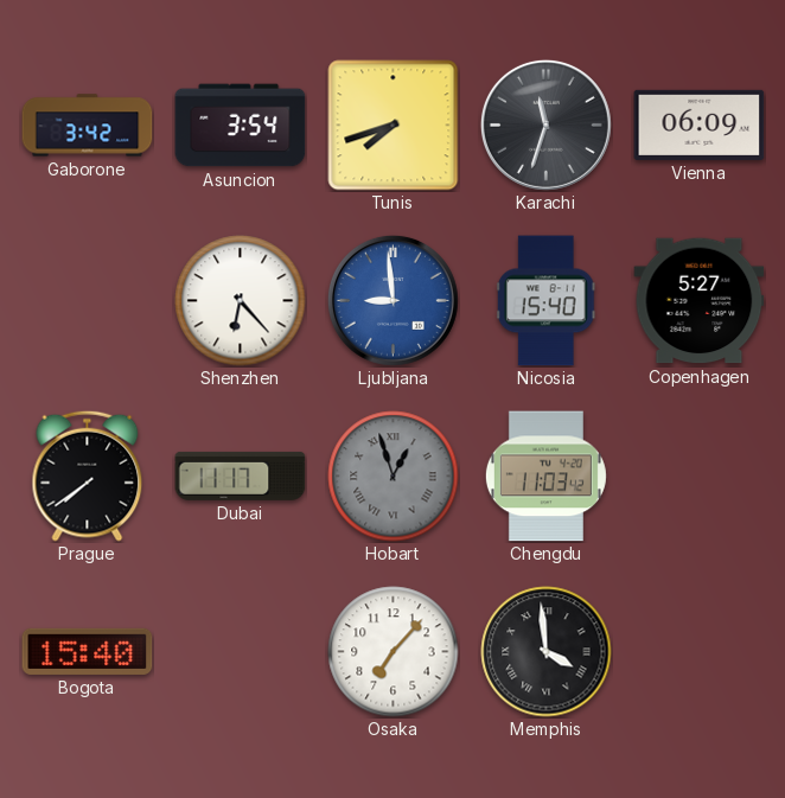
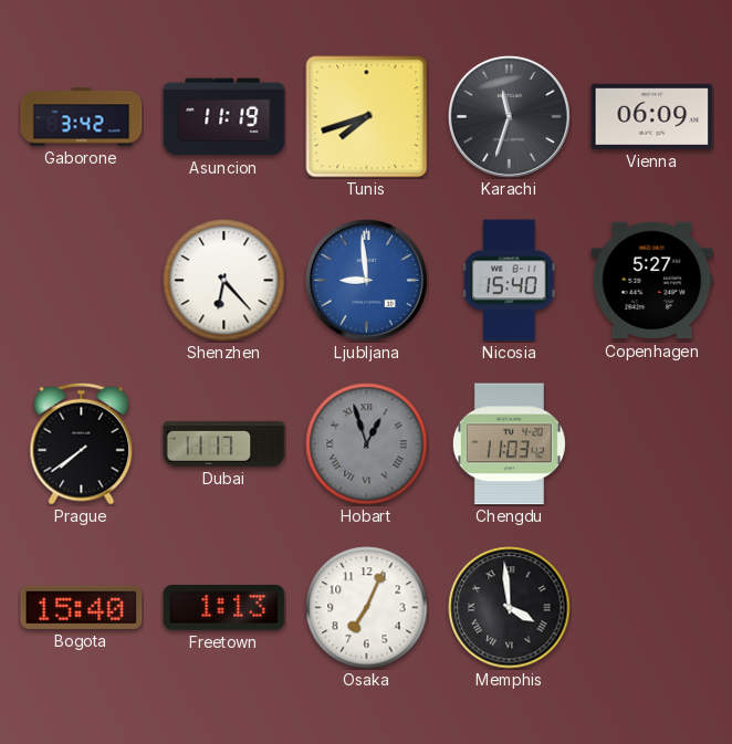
Asuncion: 3:54 -> 11:19 (224, 117)
Freetown: none -> 1:13 (224, 607)
Osaka: 7:07 -> 7:04 (367, 608)
